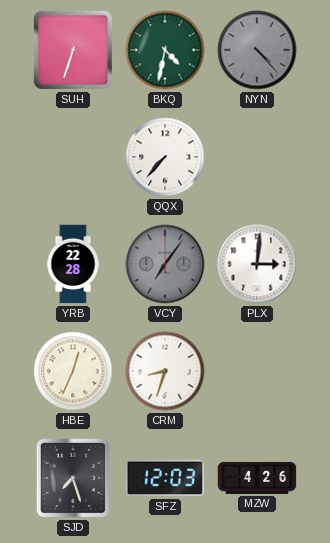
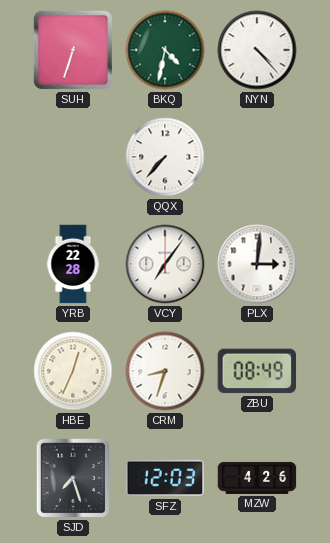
NYN dial: grey -> white (257, 50)
VCY dial: grey -> white (165, 264)
ZBU: none -> 08:49 (257, 371)
